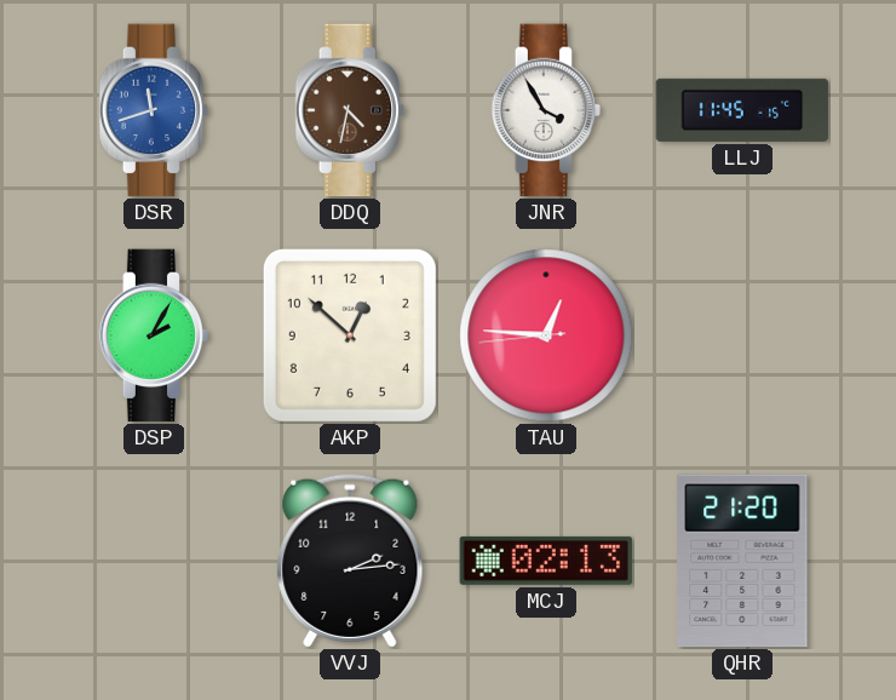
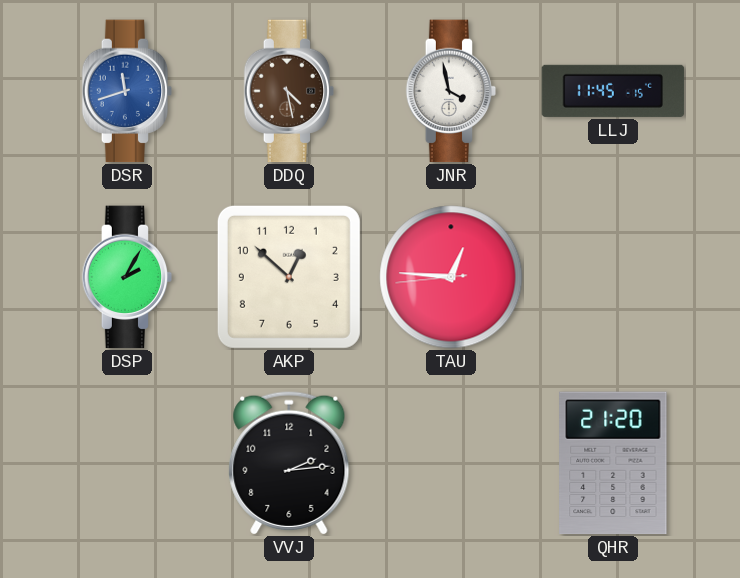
DDQ: 4:32 -> 4:28 (289, 91)
JNR: 3:55 -> 3:58 (451, 91)
MCJ: 02:13 -> none (546, 561)
